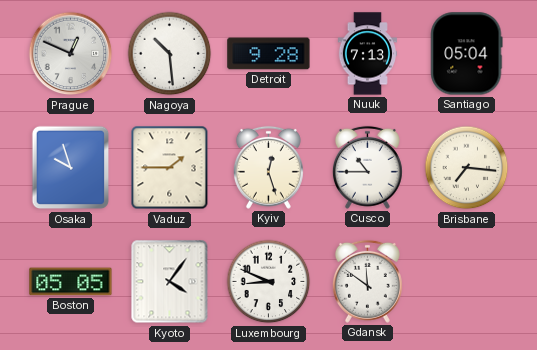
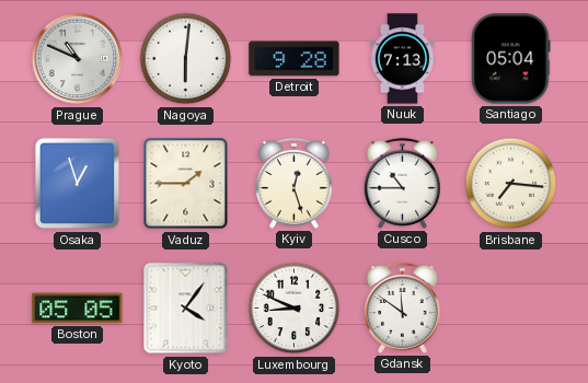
Prague: 12:49 -> 10:49 (78, 59)
Nagoya: 10:29 -> 6:01 (186, 59)
Osaka: 9:57 -> 12:57 (78, 184)
